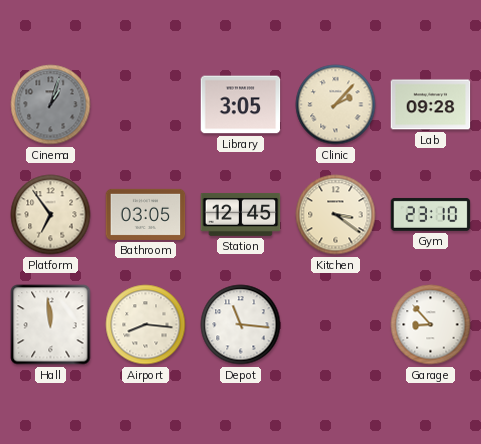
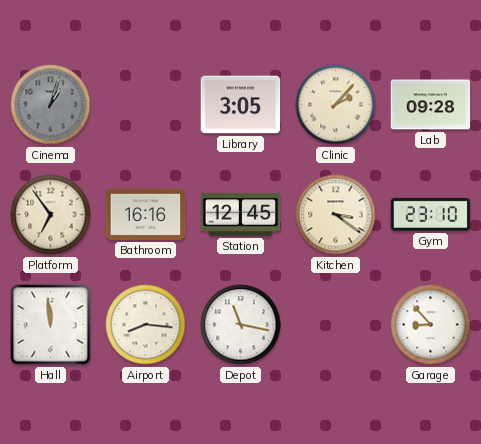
Bathroom: 03:05 -> 16:16 (146, 214)
Depot: 11:16 -> 11:17 (241, 325)
